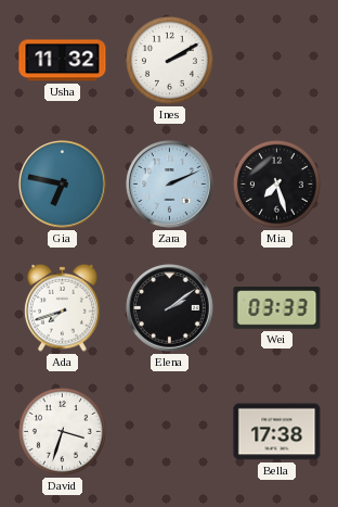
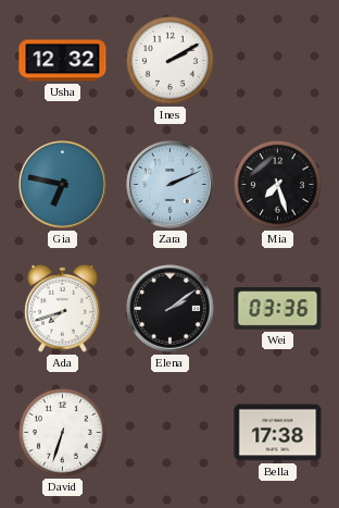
Usha: 11:32 -> 12:32 (63, 61)
Wei: 03:33 -> 03:36 (278, 309)
David: 3:33 -> 6:33 (62, 432)
